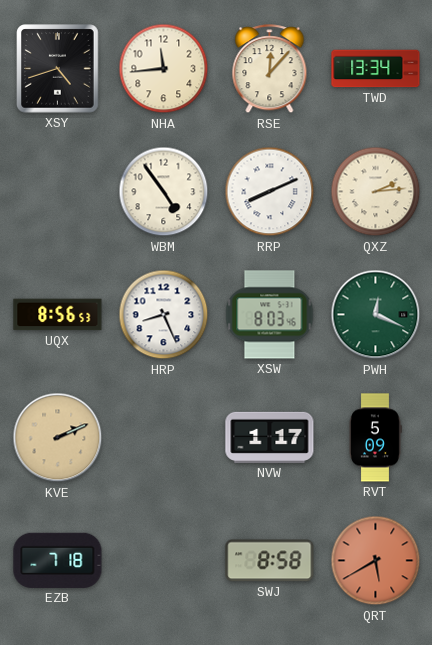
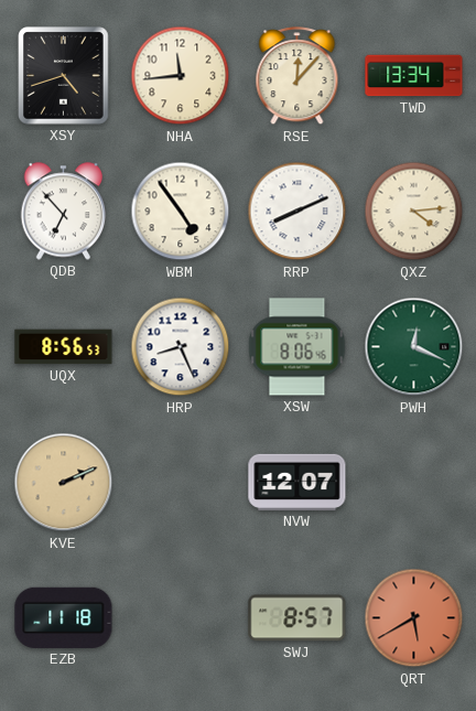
QDB: none -> 6:53 (64, 212)
QXZ: 2:14 -> 4:14 (414, 212)
XSW: 8:03 -> 8:06 (297, 347)
NVW: 1:17 -> 12:07 (297, 482)
RVT: 5:09 -> none (376, 438)
EZB: 7:18 -> 11:18 (64, 617)
SWJ: 8:58 -> 8:57 (297, 618)
